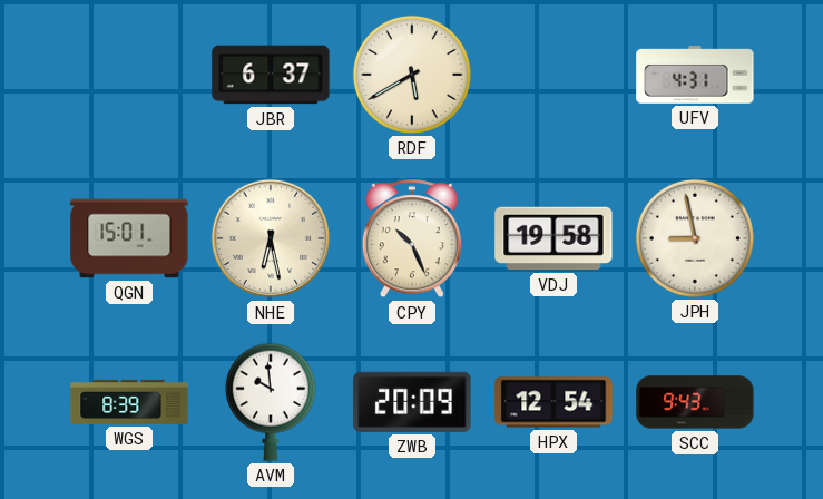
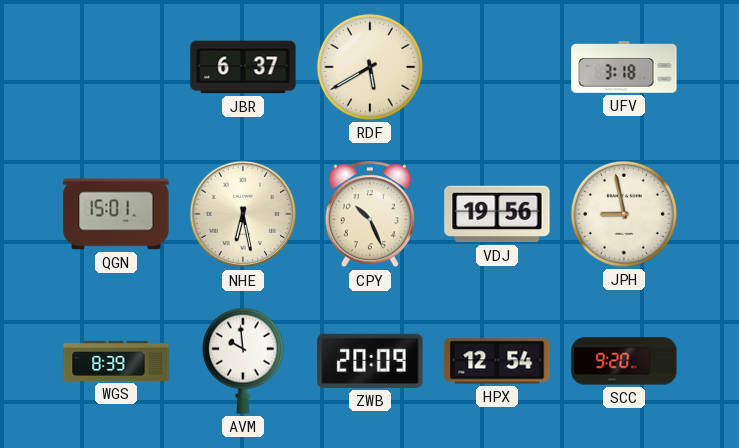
UFV: 4:31 -> 3:18 (624, 68)
VDJ: 19:58 -> 19:56 (497, 214)
SCC: 9:43 -> 9:20 (624, 361)
